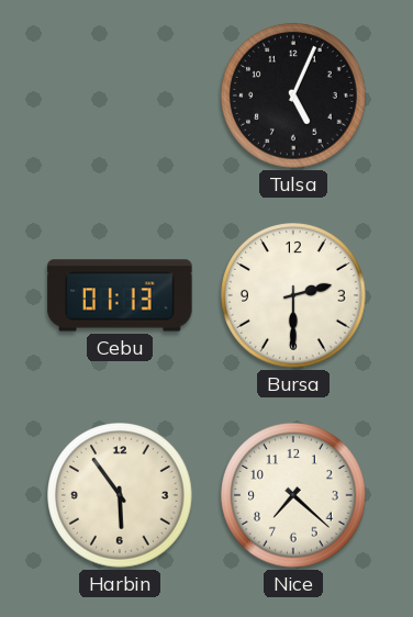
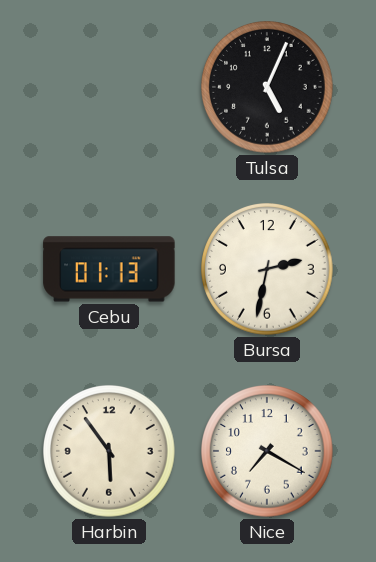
Bursa: 2:30 -> 2:32 (268, 270)
Nice: 7:22 -> 7:20 (268, 452)
